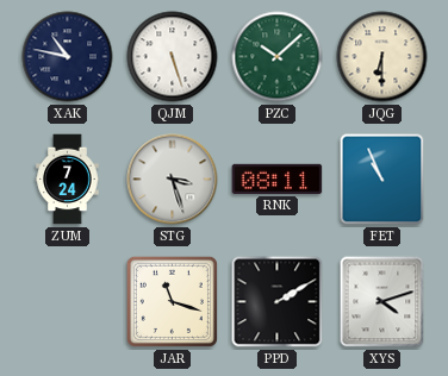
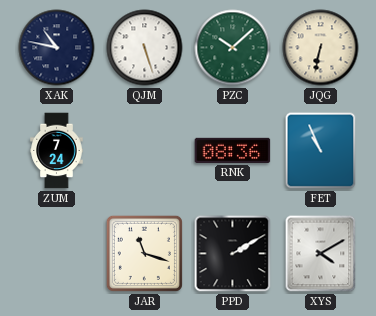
JQG: 6:30 -> 6:32 (321, 48)
STG: 3:27 -> none (173, 180)
RNK: 08:11 -> 08:36 (233, 150)
XYS: 4:12 -> 4:10 (321, 254)
